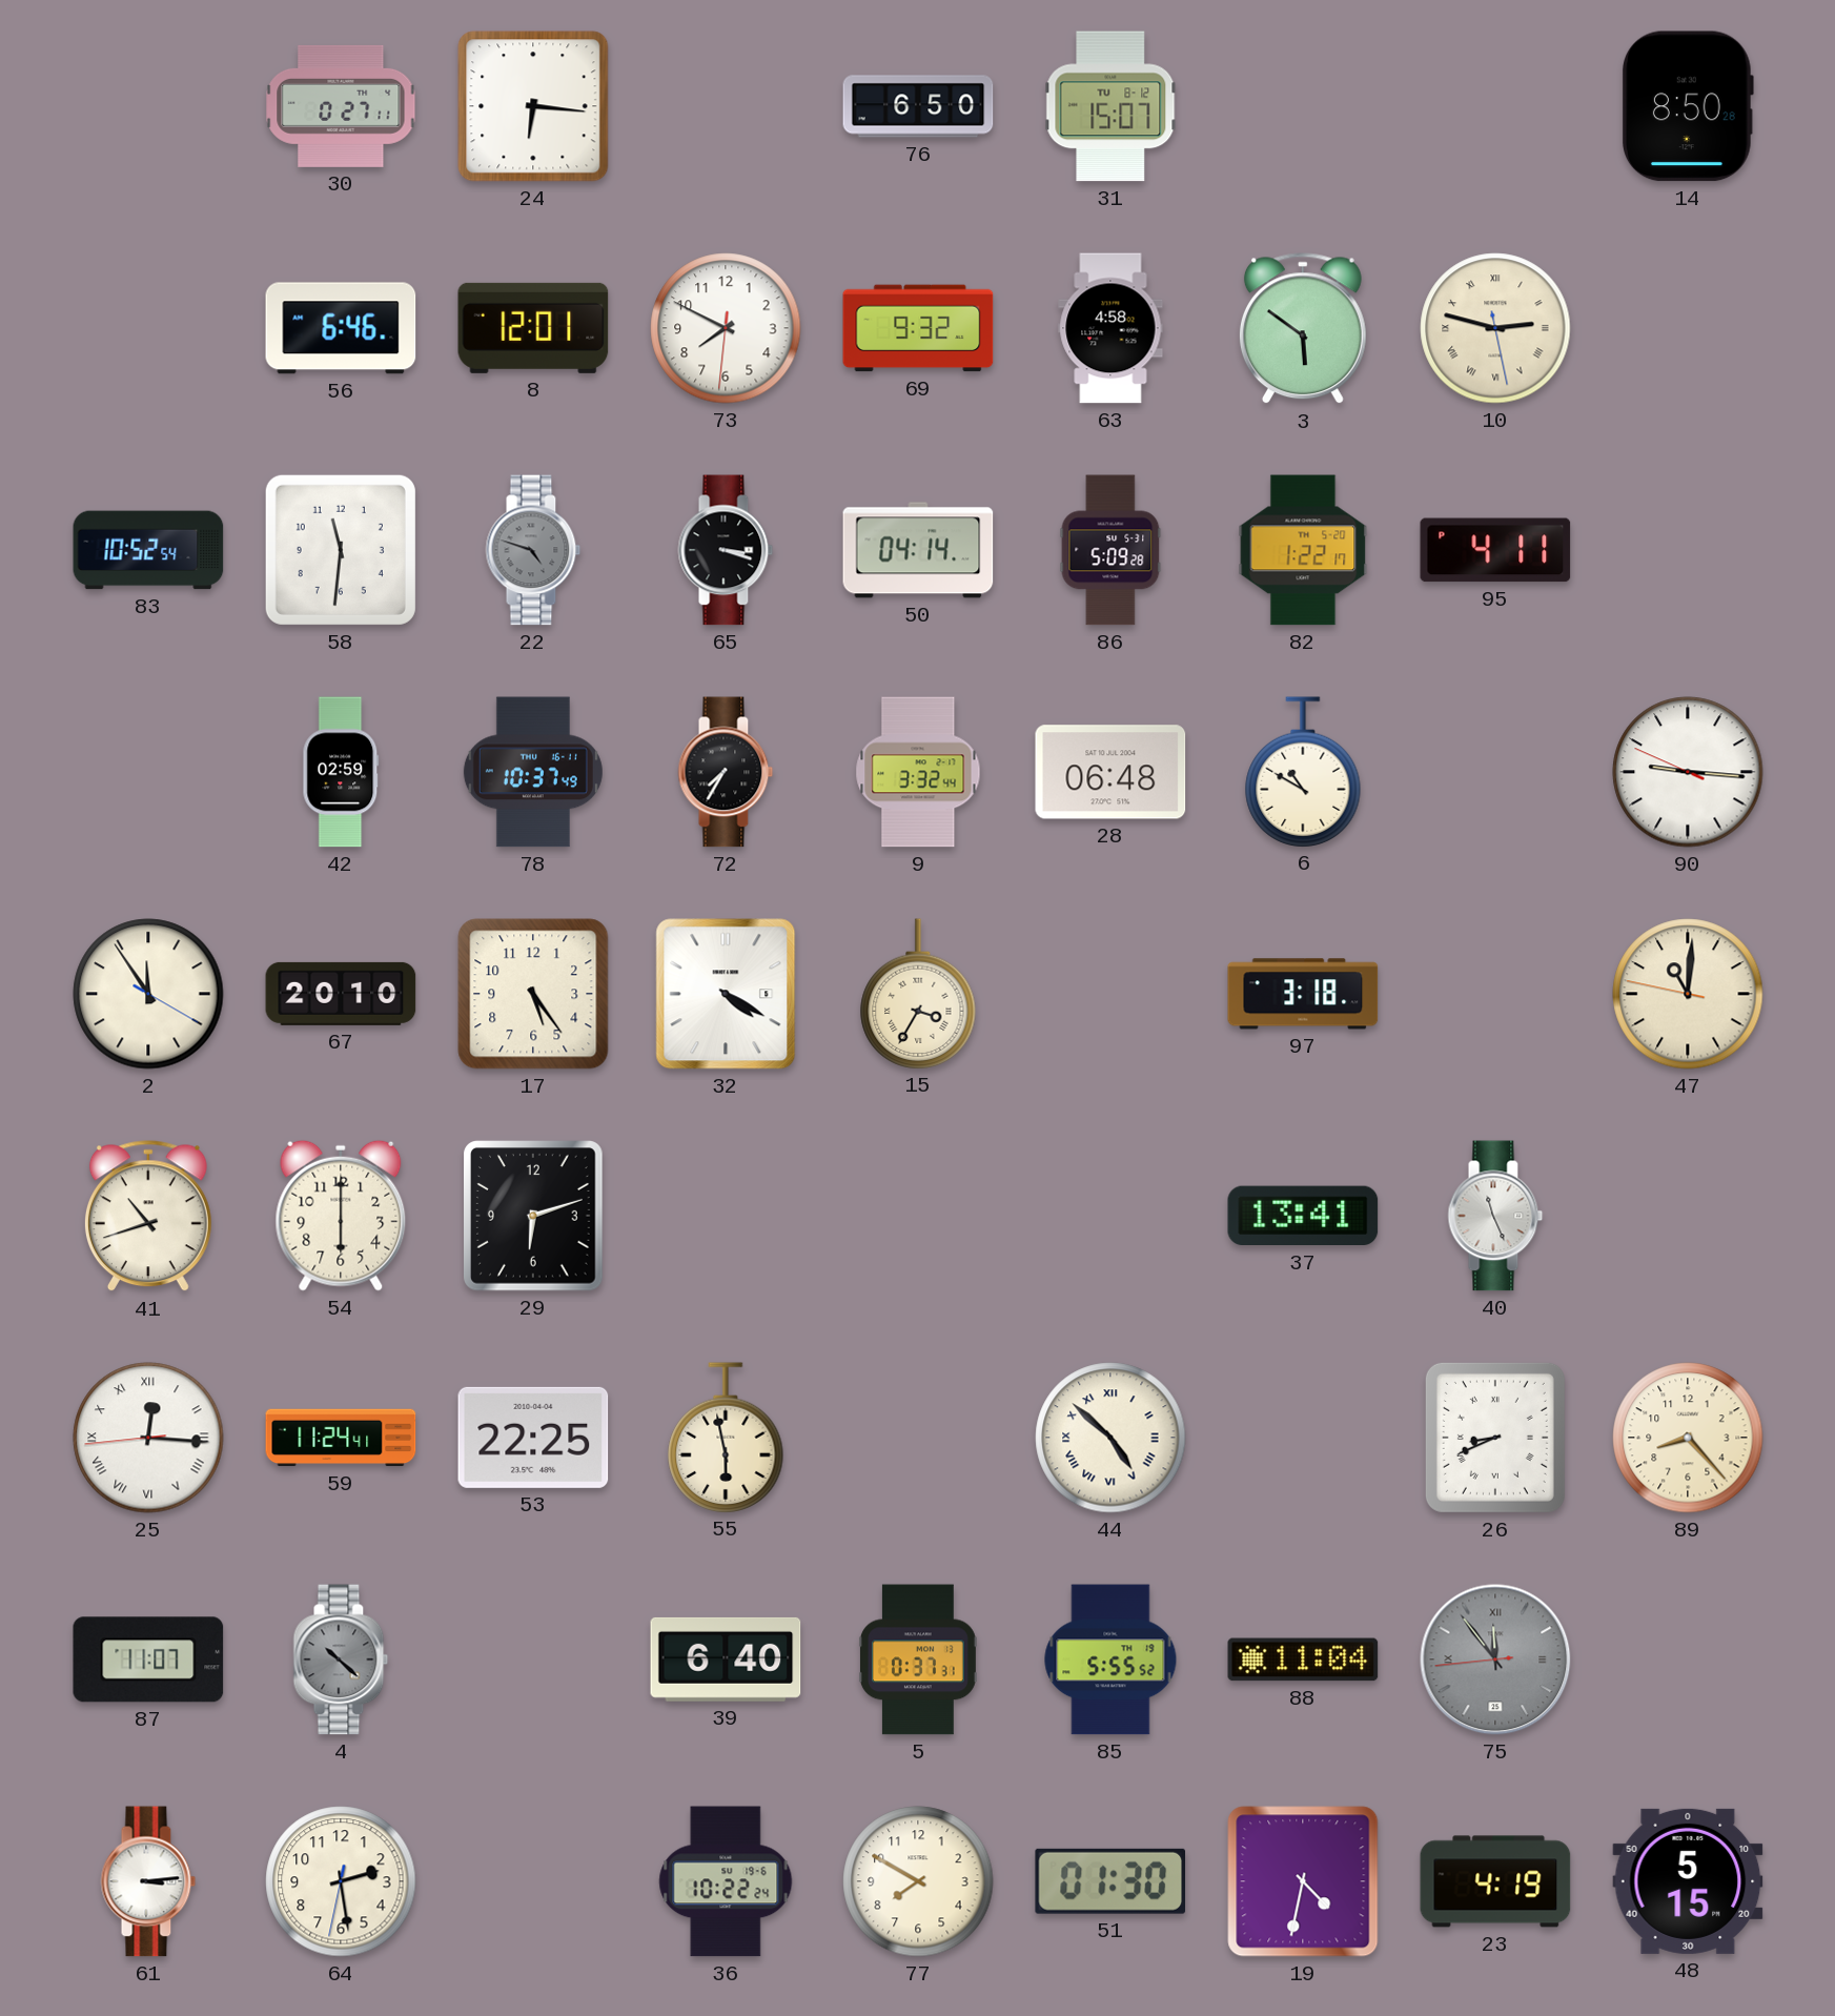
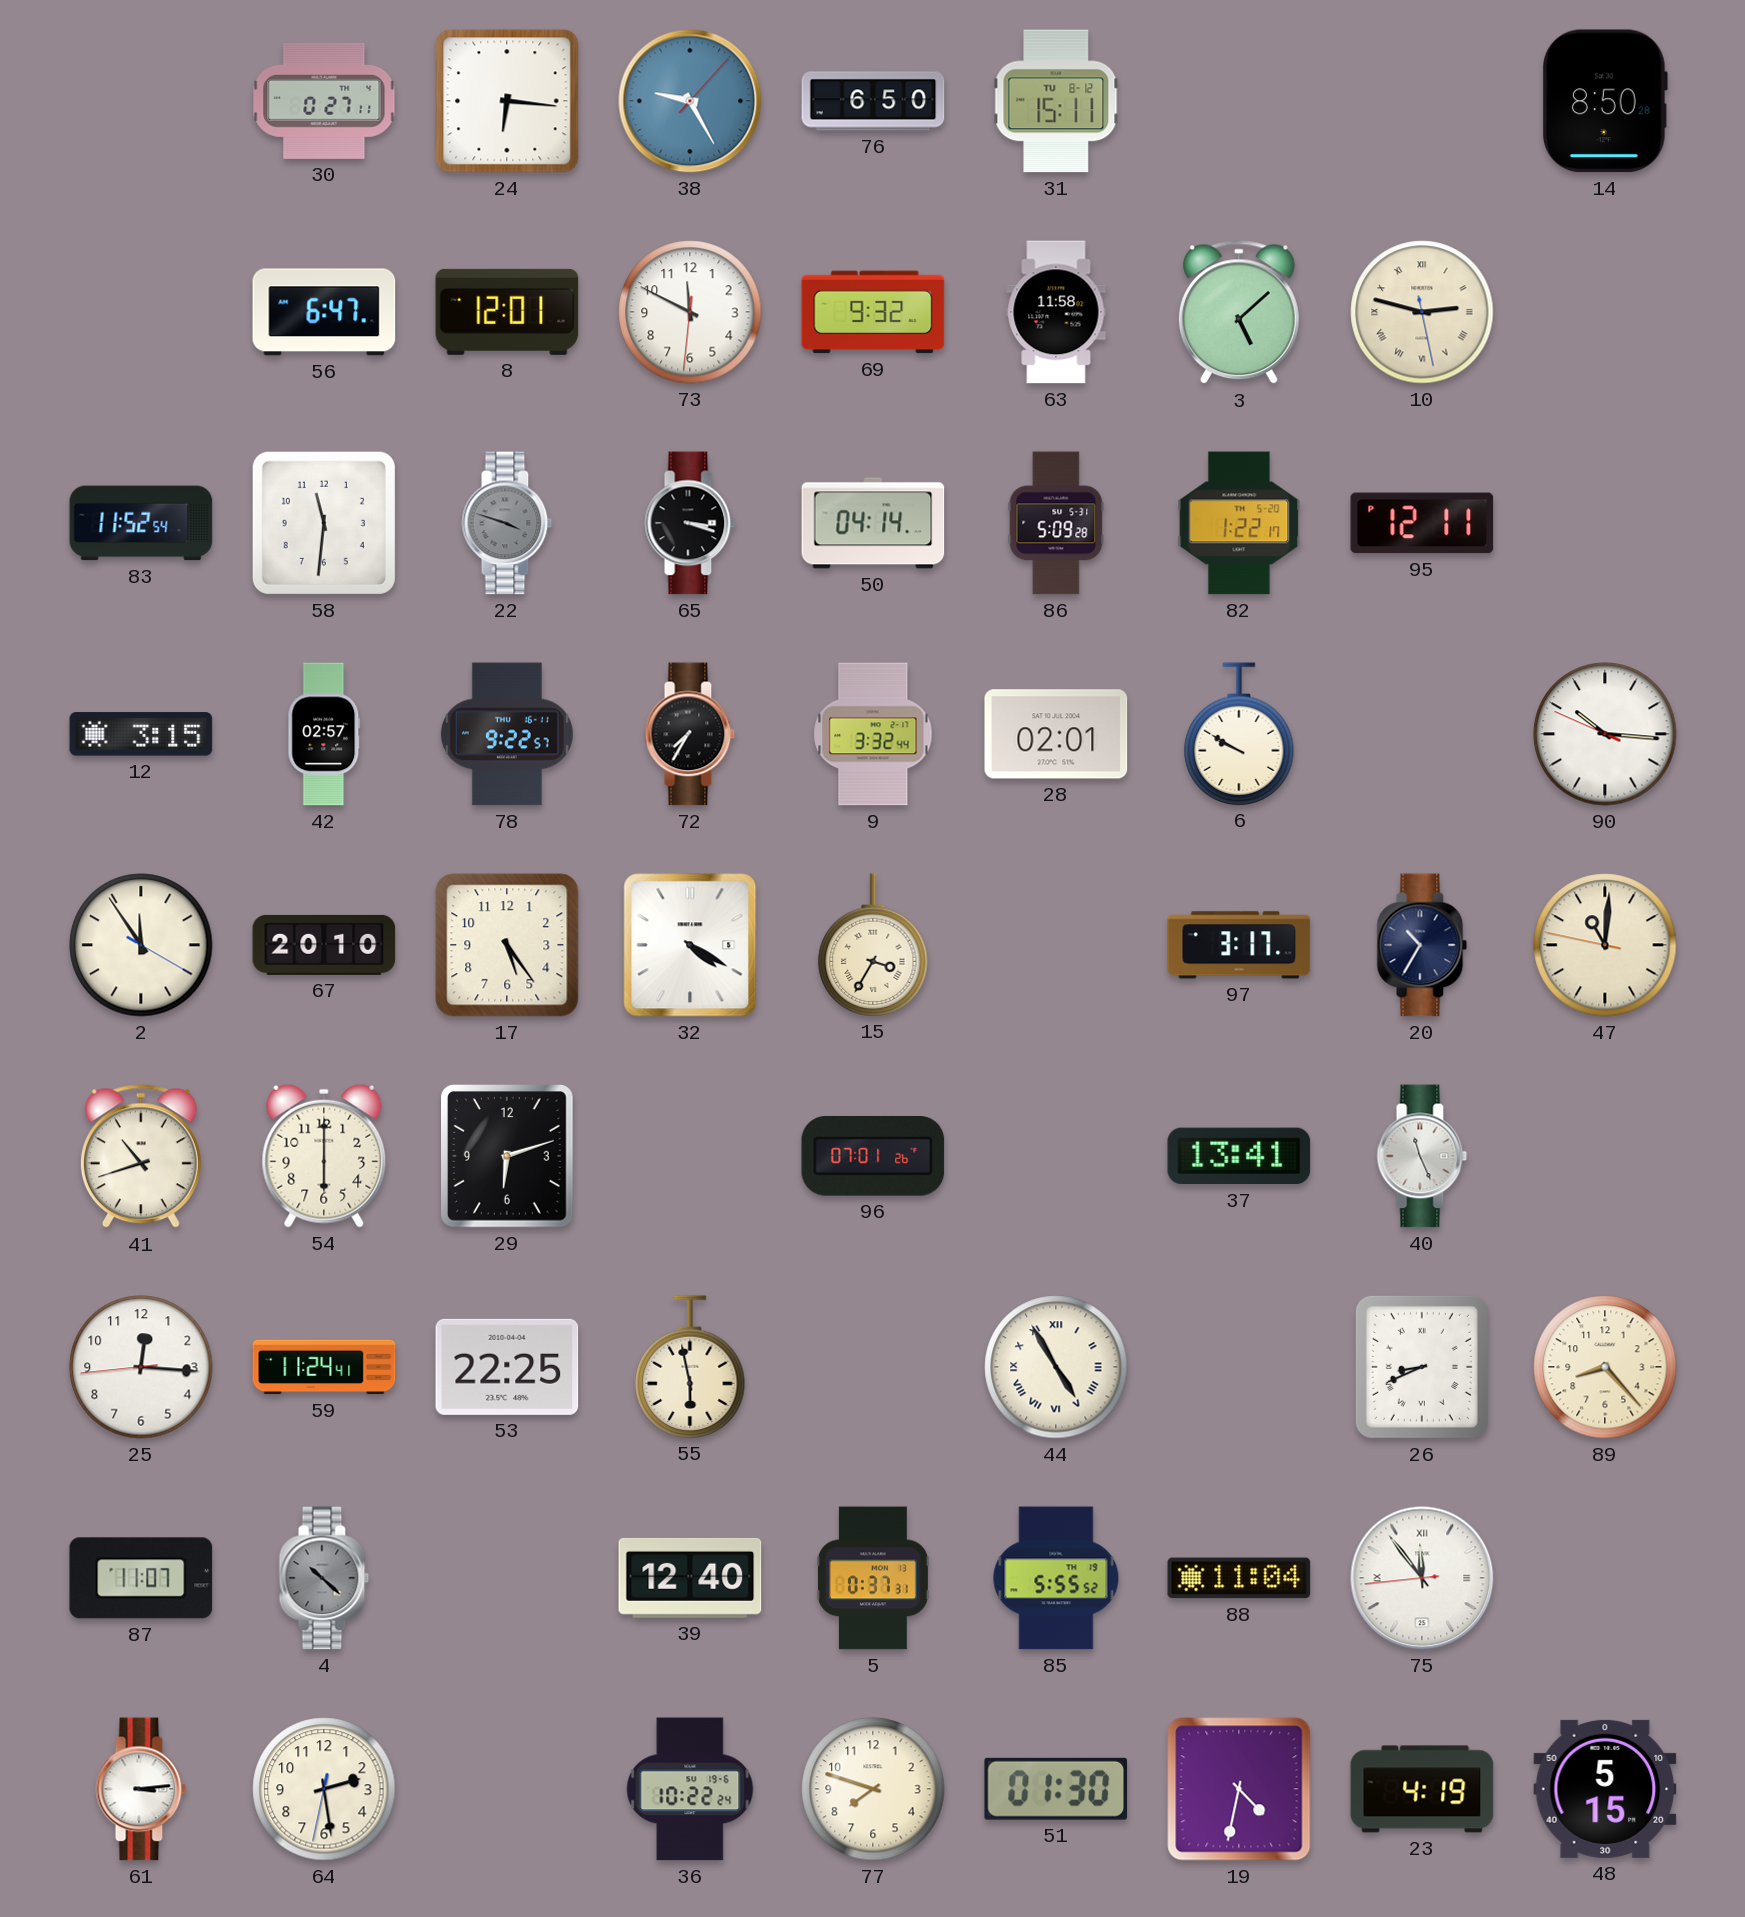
38: none -> 9:25 (690, 101)
31: 15:07 -> 15:11 (1056, 101)
56: 6:46 -> 6:47 (324, 312)
73: 7:49 -> 11:49 (690, 312)
63: 4:58 -> 11:58 (1056, 312)
3: 5:51 -> 5:08 (1239, 313)
83: 10:52 -> 11:52 (141, 523)
22: 4:48 -> 3:48 (507, 523)
95: 4:11 -> 12:11 (1422, 523)
12: none -> 3:15 (141, 734)
42: 02:59 -> 02:57 (324, 734)
78: 10:37 -> 9:22 (507, 734)
28: 06:48 -> 02:01 (1056, 734)
6: 10:50 -> 9:50 (1239, 734)
90: 9:15 -> 10:15 (1605, 734)
97: 3:18 -> 3:17 (1239, 945)
20: none -> 10:35 (1422, 945)
96: none -> 07:01 (873, 1157)
25 numerals: Roman -> Arabic (141, 1367)
44: 4:52 -> 4:55 (1056, 1367)
39: 6:40 -> 12:40 (690, 1578)
75 dial: grey -> white (1422, 1578)
77: 7:50 -> 7:48 (873, 1789)
